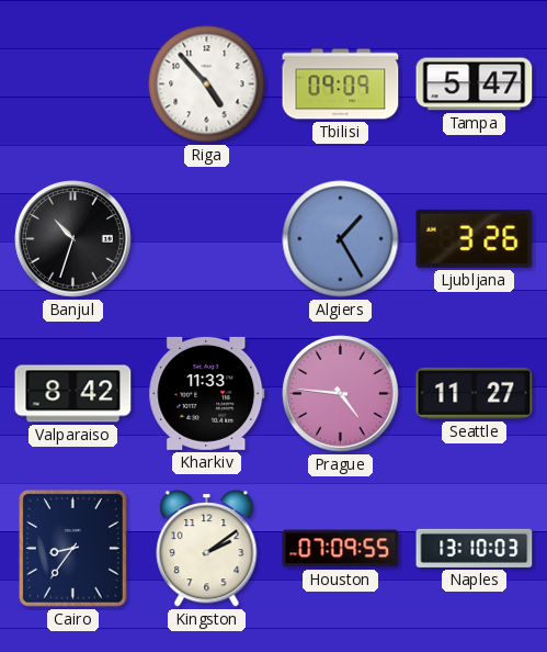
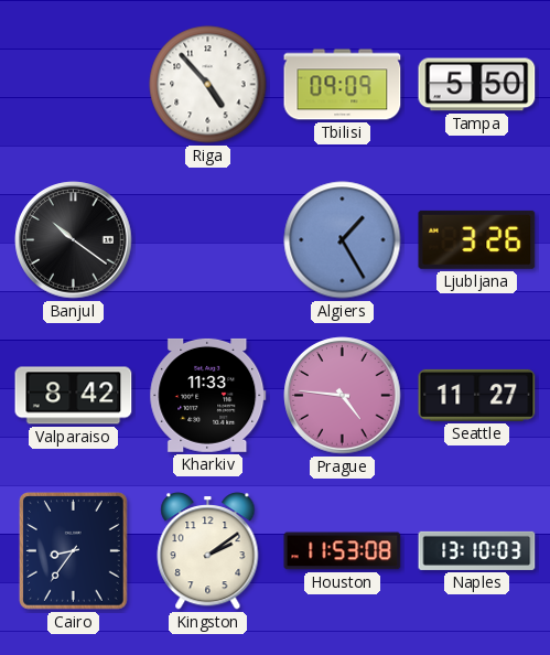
Tampa: 5:47 -> 5:50 (477, 85)
Banjul: 10:33 -> 10:21 (74, 240)
Houston: 07:09 -> 11:53 (343, 551)
